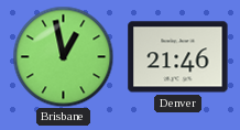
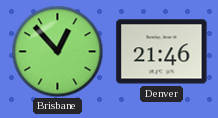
Brisbane: 12:58 -> 12:53 (57, 51)
